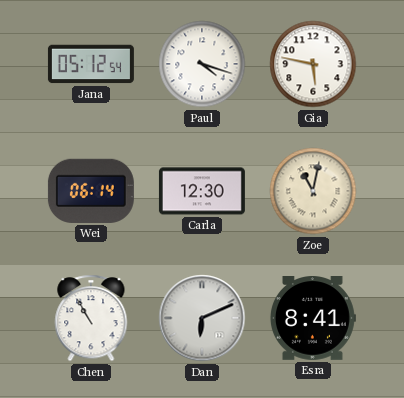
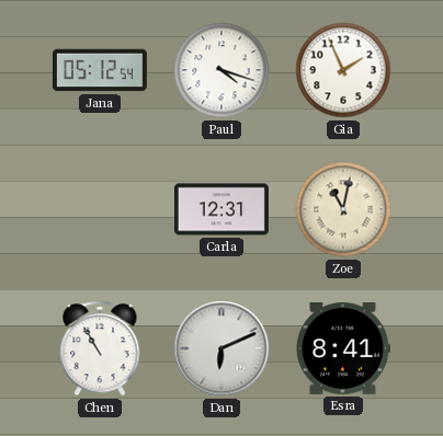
Gia: 5:47 -> 1:56 (343, 70)
Wei: 06:14 -> none (91, 191)
Carla: 12:30 -> 12:31 (222, 209)
